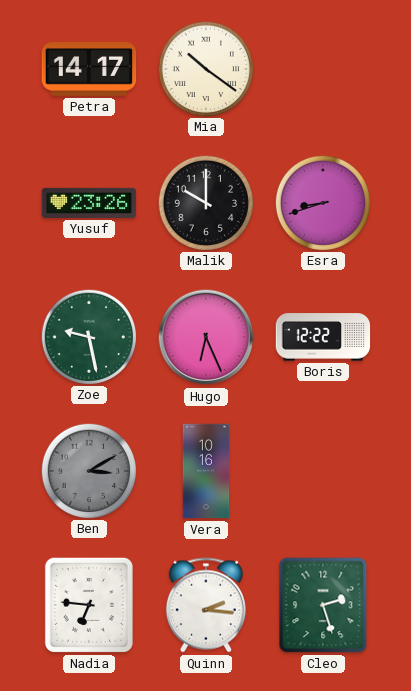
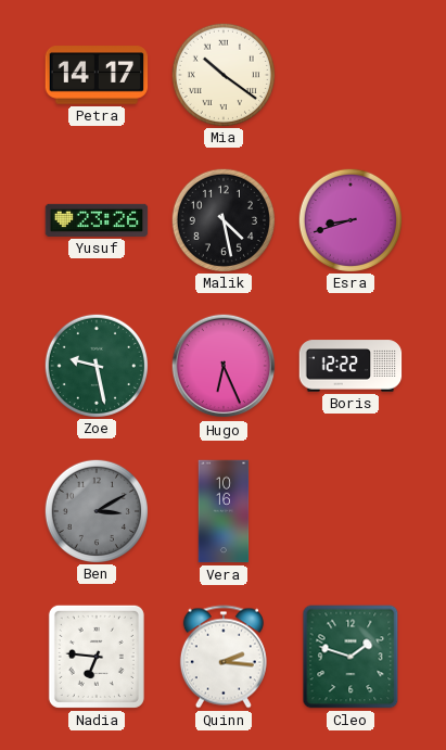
Malik: 10:00 -> 4:28 (222, 219)
Cleo: 2:27 -> 1:48 (351, 657)
